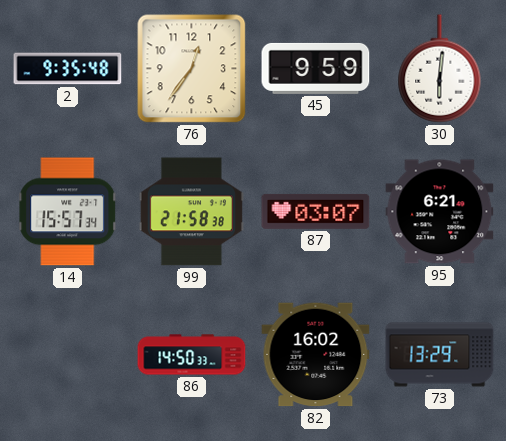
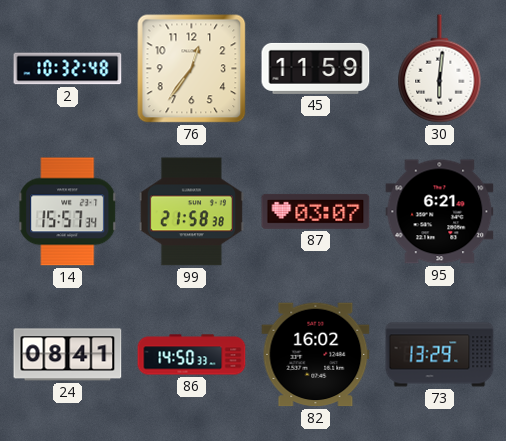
2: 9:35 -> 10:32 (68, 69)
45: 9:59 -> 11:59 (316, 68)
24: none -> 08:41 (68, 355)
